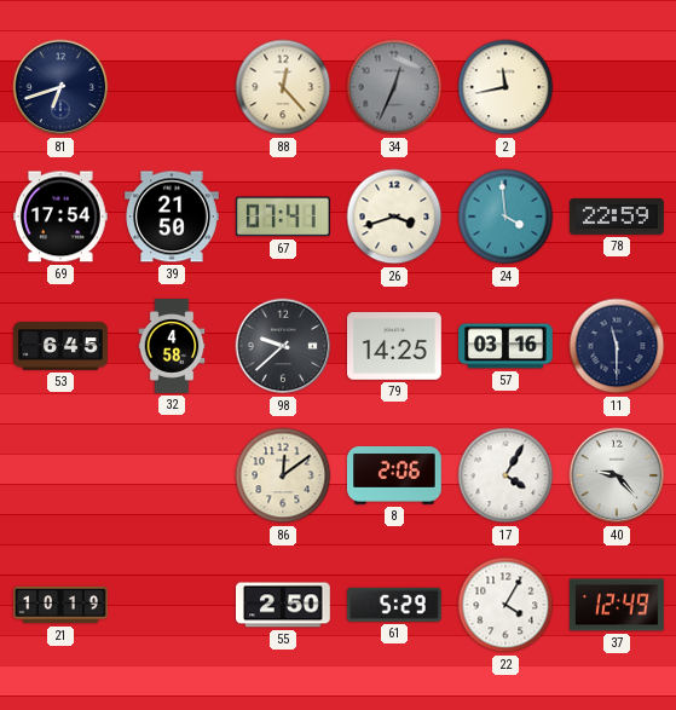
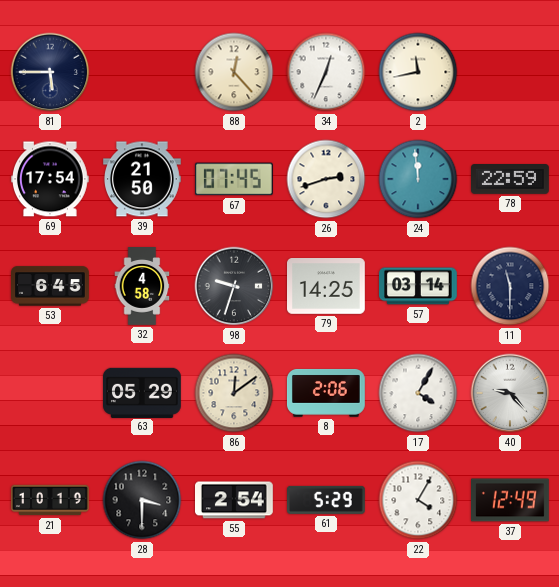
81: 6:42 -> 5:45 (50, 72)
34 dial: grey -> white (326, 72)
67: 07:41 -> 07:45 (234, 179)
26: 3:42 -> 2:42 (326, 179)
24: 3:59 -> 11:59 (418, 179)
98: 9:38 -> 9:33 (234, 286)
57: 03:16 -> 03:14 (419, 286)
63: none -> 05:29 (143, 392)
28: none -> 3:30 (142, 500)
55: 2:50 -> 2:54 (235, 500)
